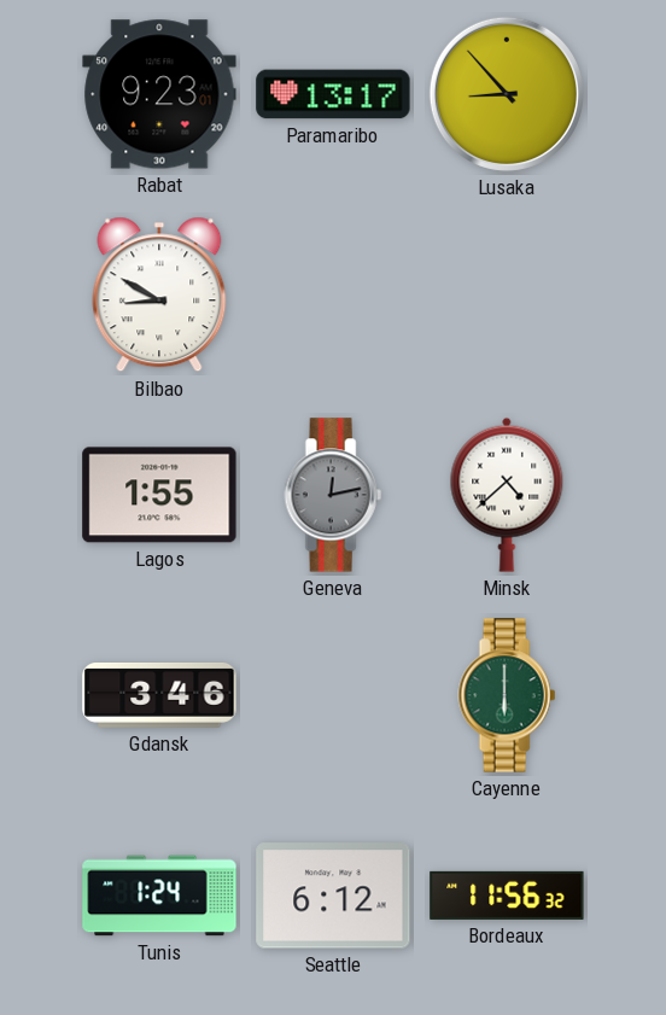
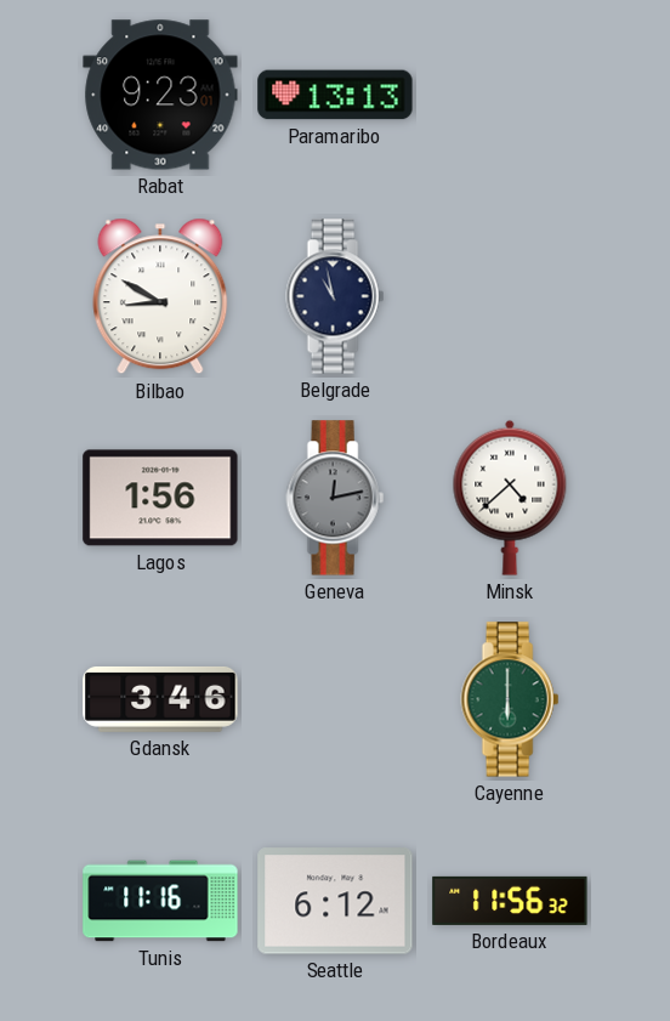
Paramaribo: 13:17 -> 13:13 (335, 95)
Lusaka: 8:53 -> none (507, 94)
Belgrade: none -> 10:58 (335, 296)
Lagos: 1:55 -> 1:56 (160, 498)
Tunis: 1:24 -> 11:16 (160, 901)
